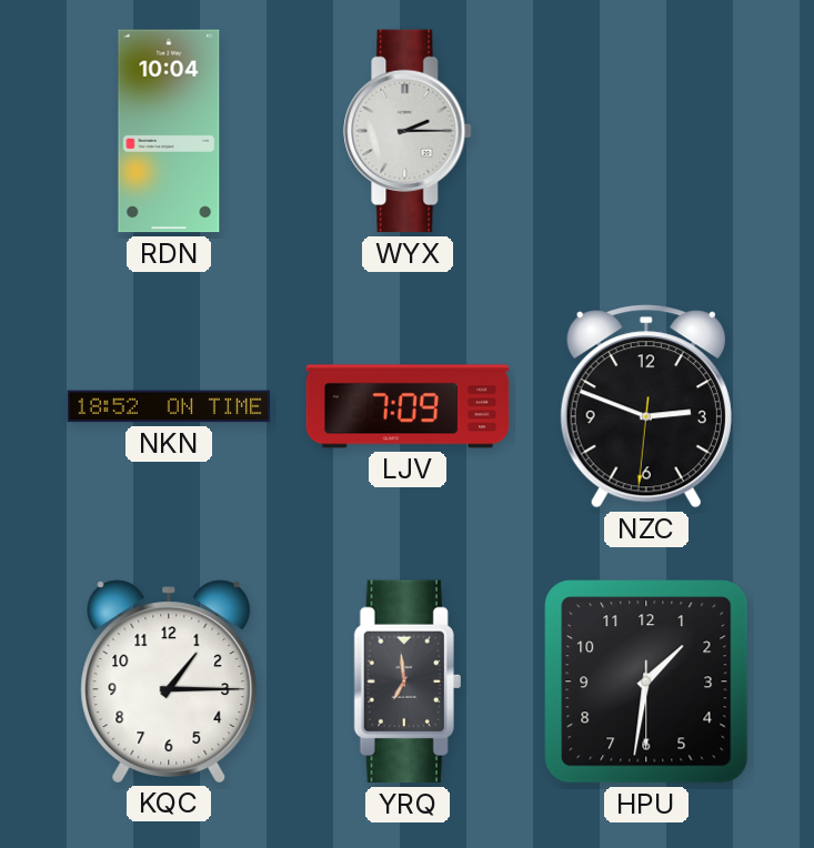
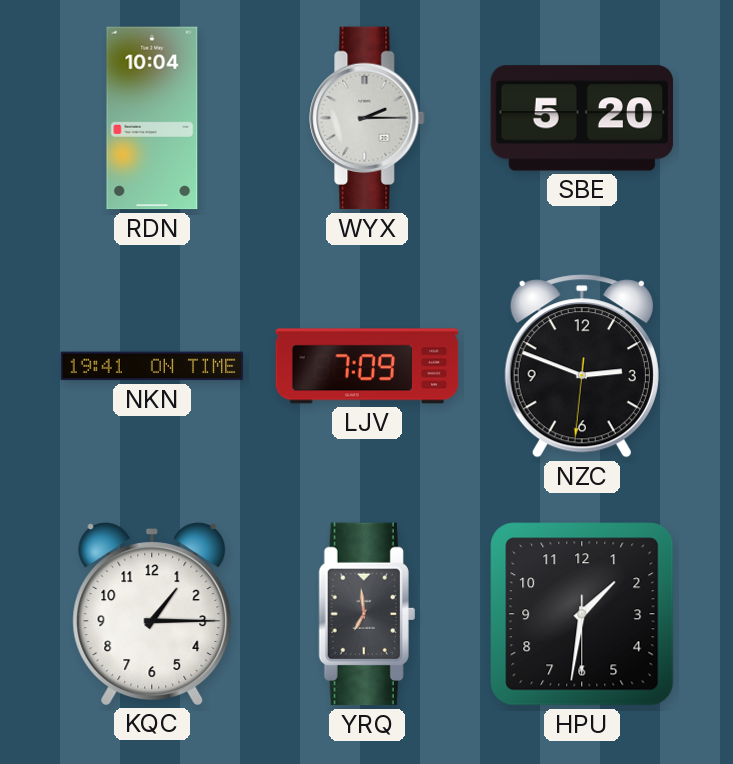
SBE: none -> 5:20 (582, 118)
NKN: 18:52 -> 19:41 (152, 366)
